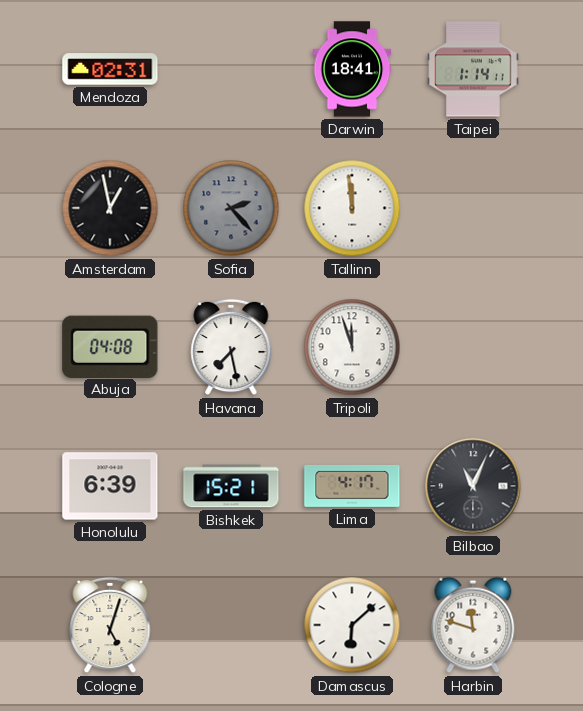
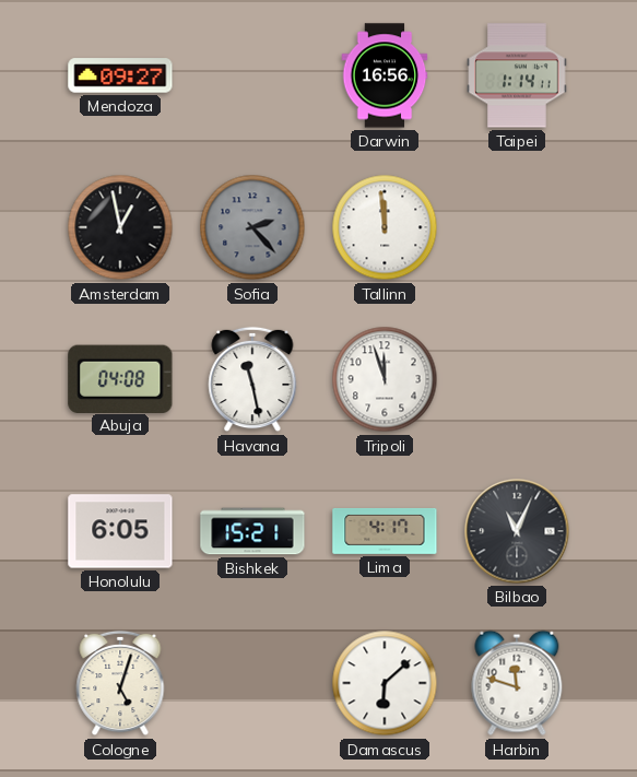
Mendoza: 02:31 -> 09:27 (120, 75)
Darwin: 18:41 -> 16:56 (385, 75)
Havana: 7:28 -> 11:28 (252, 379)
Honolulu: 6:39 -> 6:05 (120, 531)
